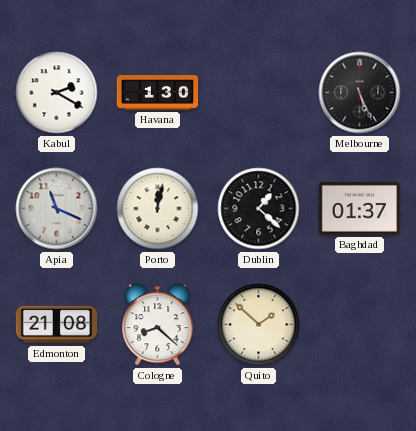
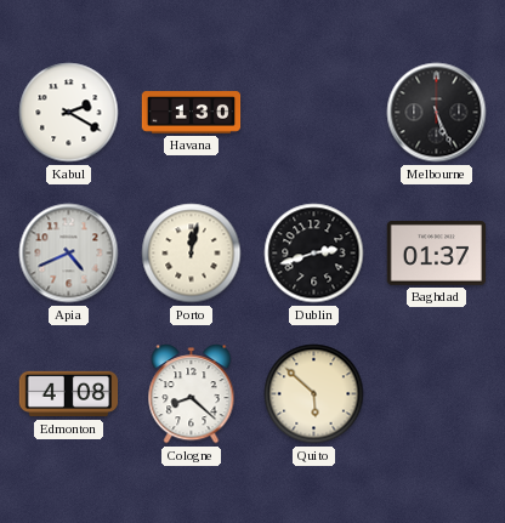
Apia: 11:19 -> 4:41 (69, 254)
Dublin: 1:22 -> 2:42 (314, 254)
Edmonton: 21:08 -> 4:08 (69, 394)
Quito: 1:52 -> 5:52 (314, 394)
